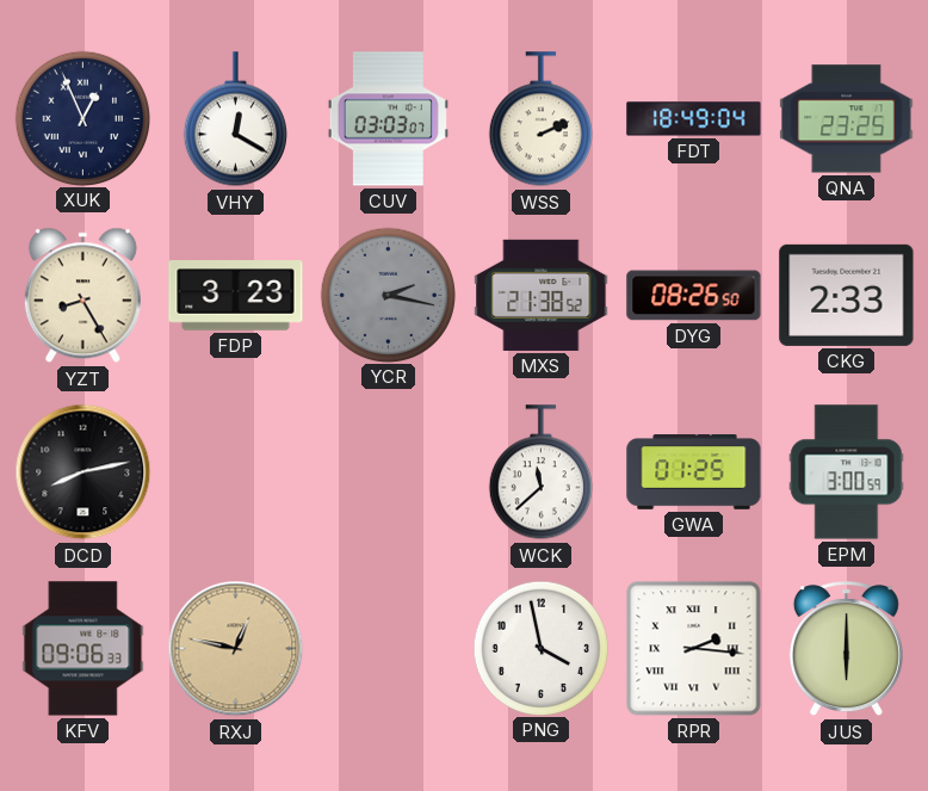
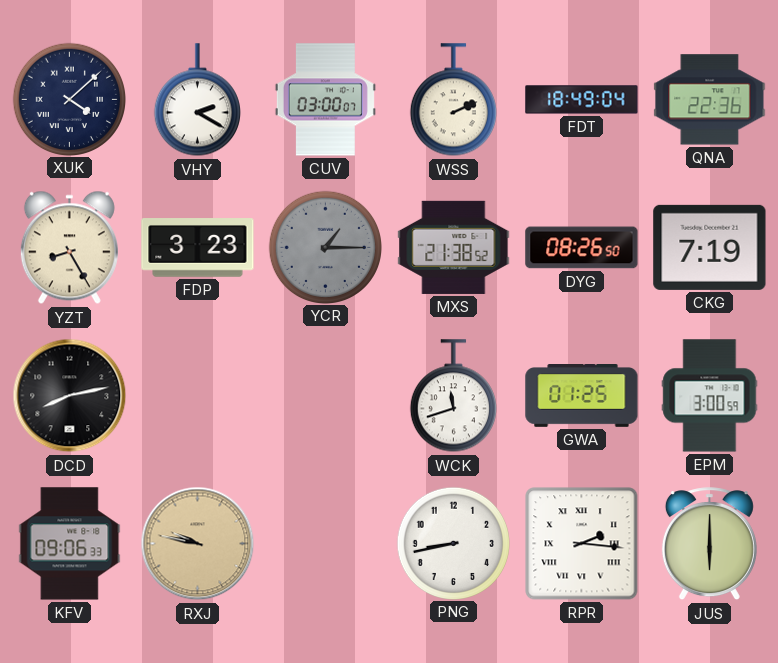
XUK: 12:56 -> 4:08 (69, 99)
VHY: 12:20 -> 2:20 (197, 100)
CUV: 03:03 -> 03:00 (325, 100)
QNA: 23:25 -> 22:36 (710, 100)
YCR: 2:17 -> 1:15 (325, 247)
CKG: 2:33 -> 7:19 (710, 247)
WCK: 11:38 -> 11:42 (453, 396)
RXJ: 12:47 -> 9:47 (198, 544)
PNG: 3:58 -> 8:43 (453, 543)
